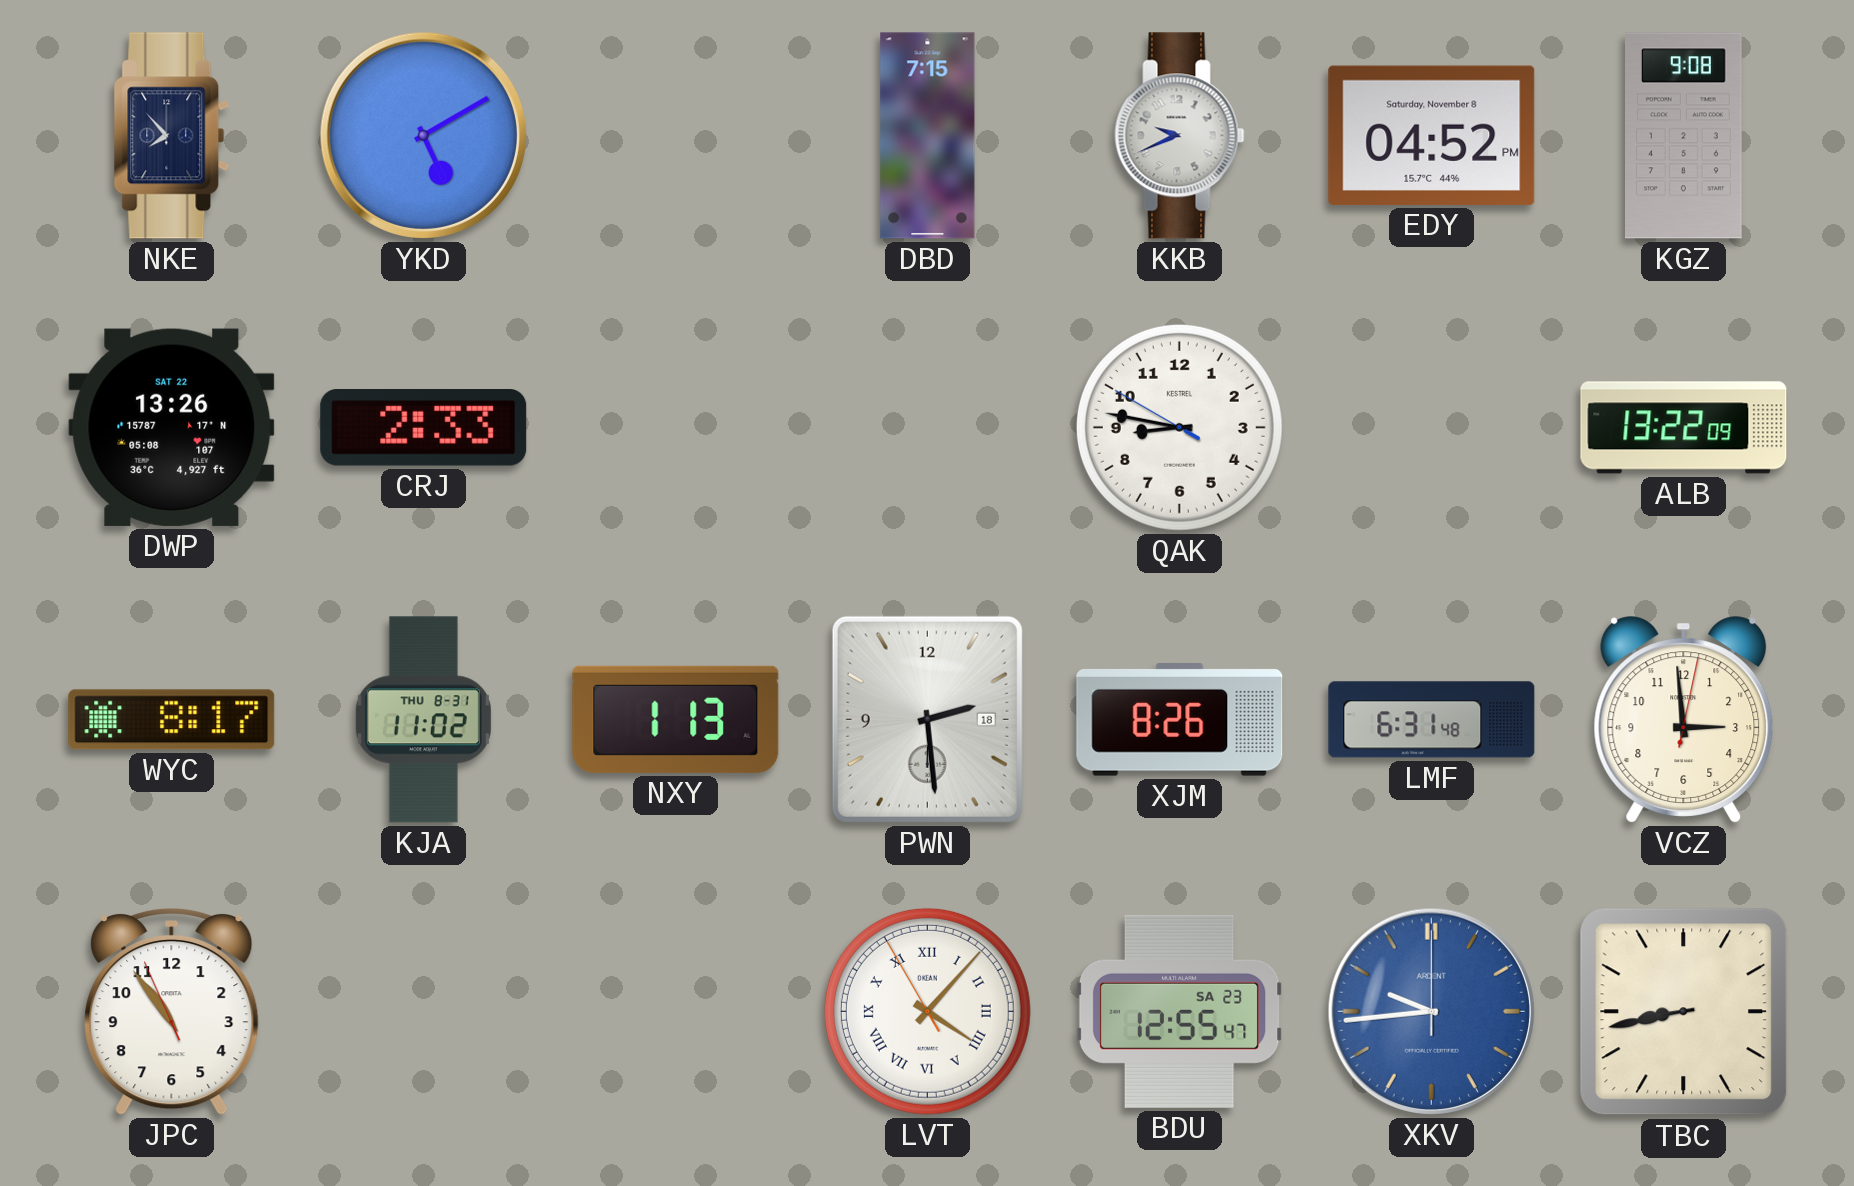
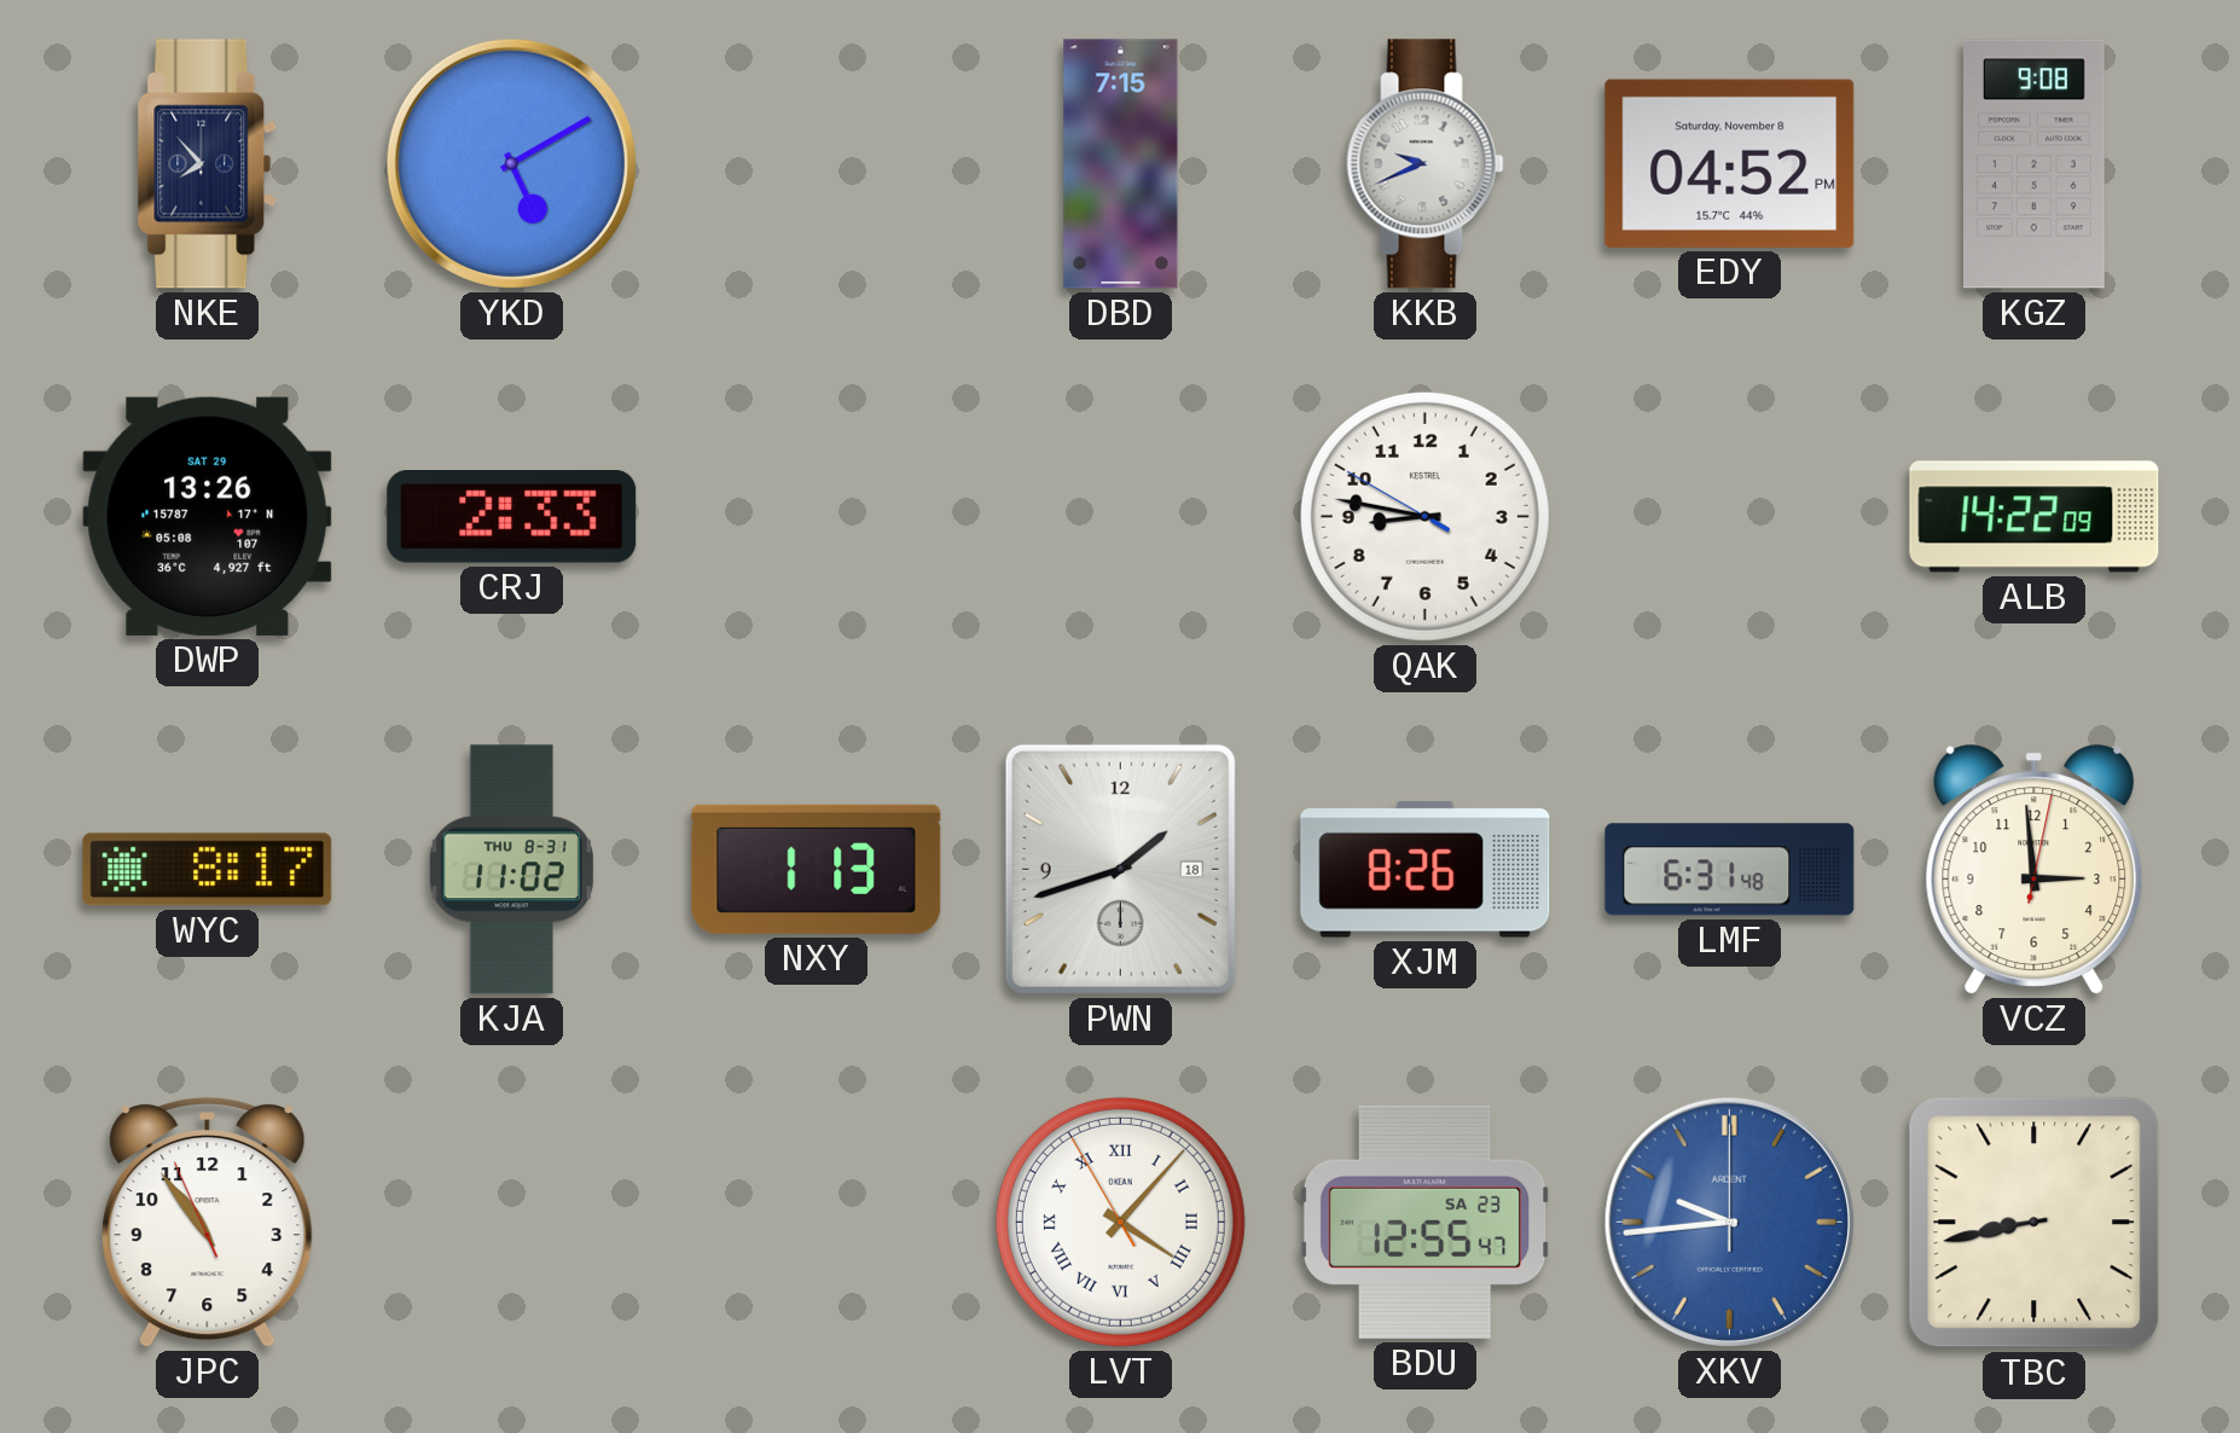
DWP date: SAT 22 -> SAT 29 (208, 516)
ALB: 13:22 -> 14:22 (2035, 517)
PWN: 2:29 -> 1:42 (1120, 869)
